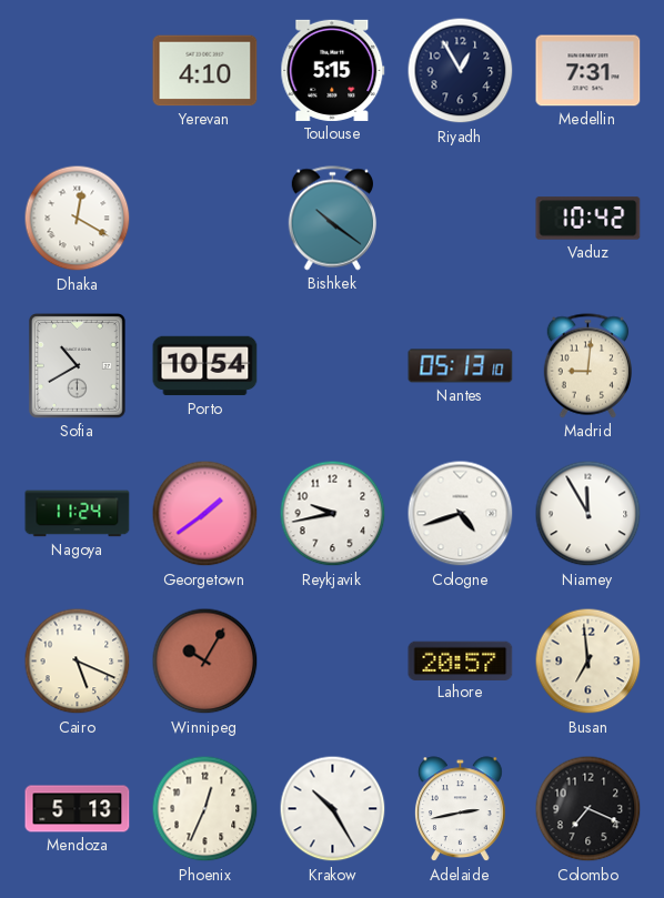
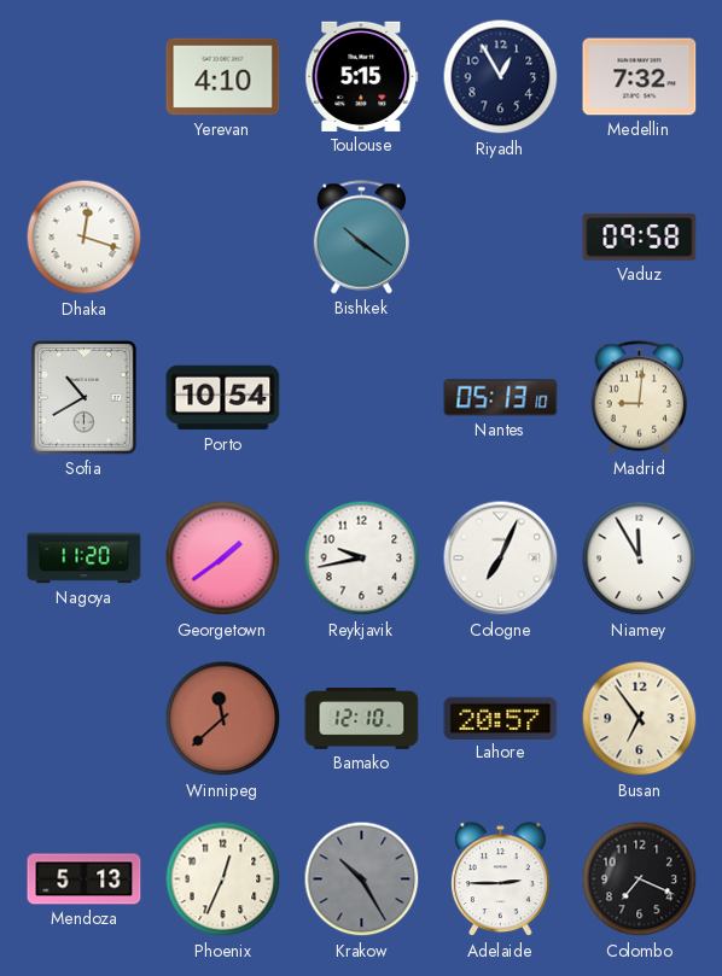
Medellin: 7:31 -> 7:32 (640, 77)
Dhaka: 12:20 -> 12:18 (85, 238)
Vaduz: 10:42 -> 09:58 (640, 238)
Nagoya: 11:24 -> 11:20 (85, 559)
Cologne: 4:42 -> 7:04 (501, 559)
Cairo: 5:19 -> none (78, 662)
Winnipeg: 10:05 -> 11:38 (223, 719)
Bamako: none -> 12:10 (362, 719)
Busan: 6:59 -> 6:54 (640, 719)
Krakow dial: white -> grey (362, 879)
Adelaide: 2:43 -> 2:45 (501, 879)
